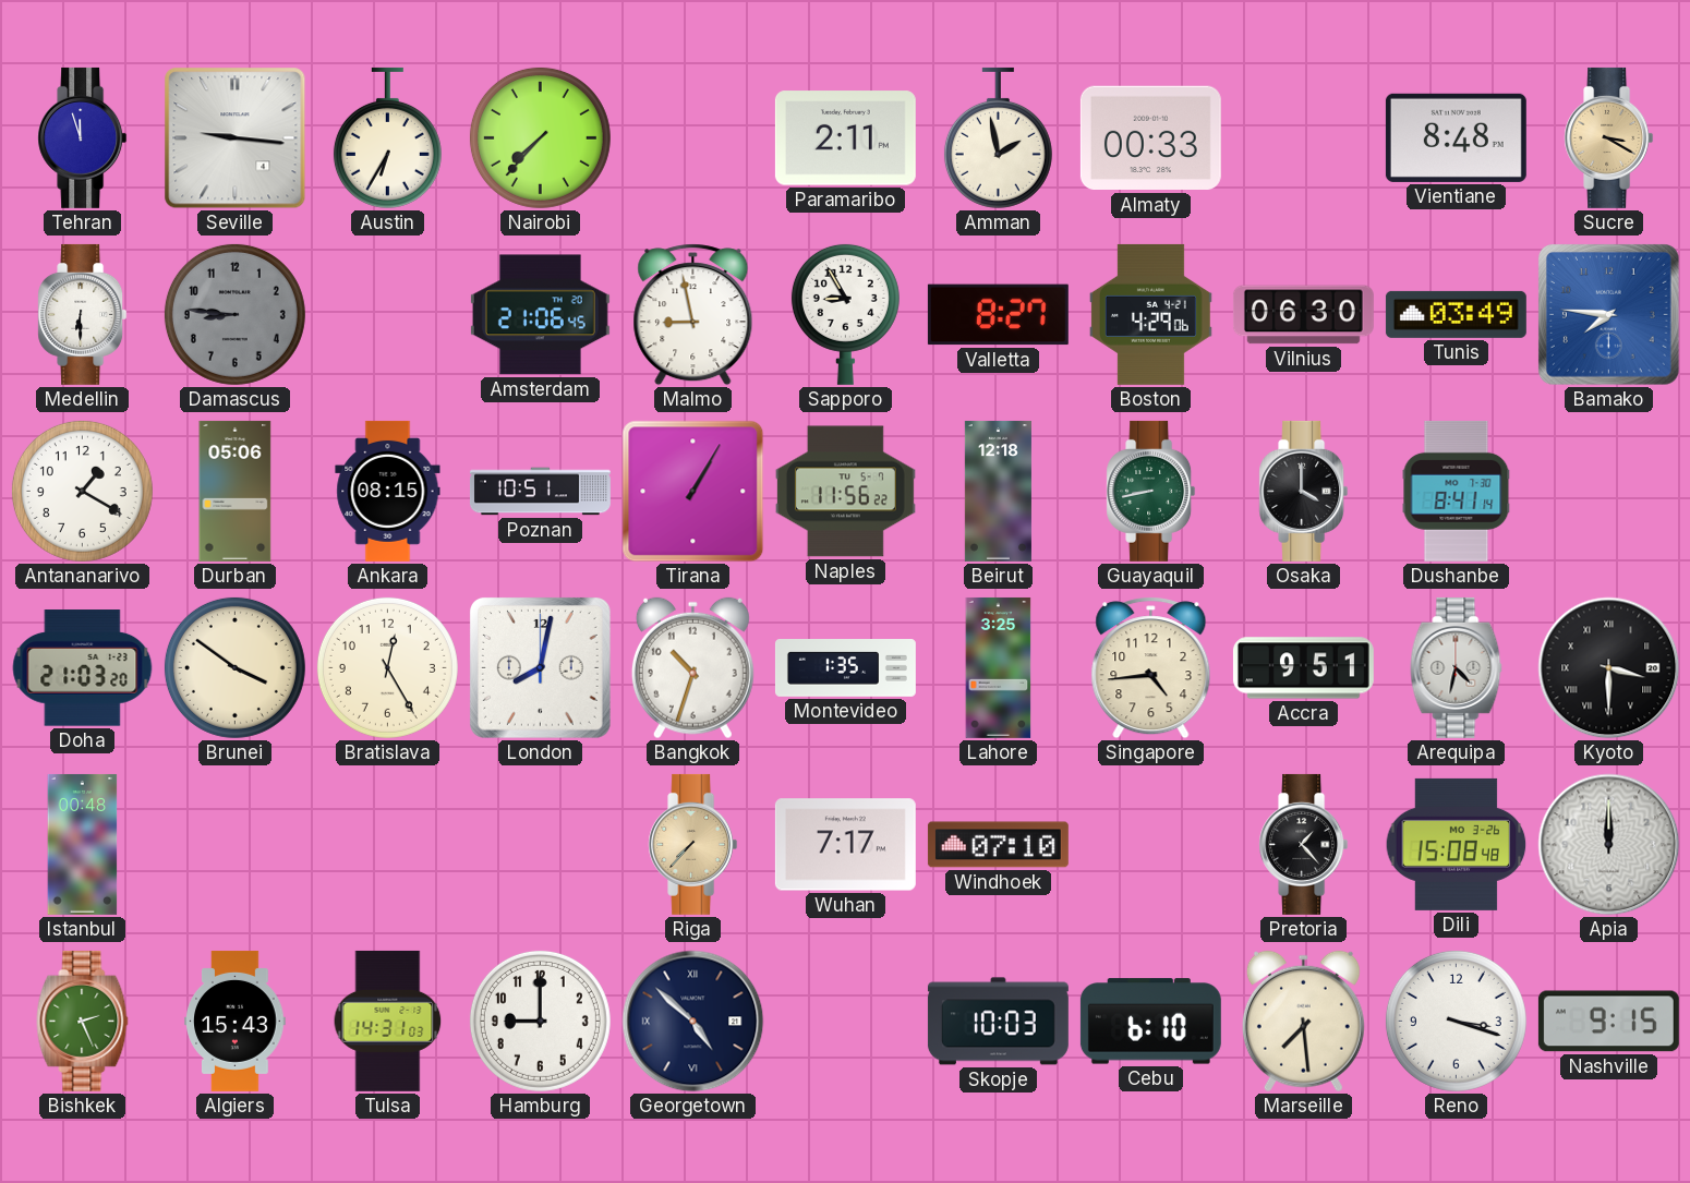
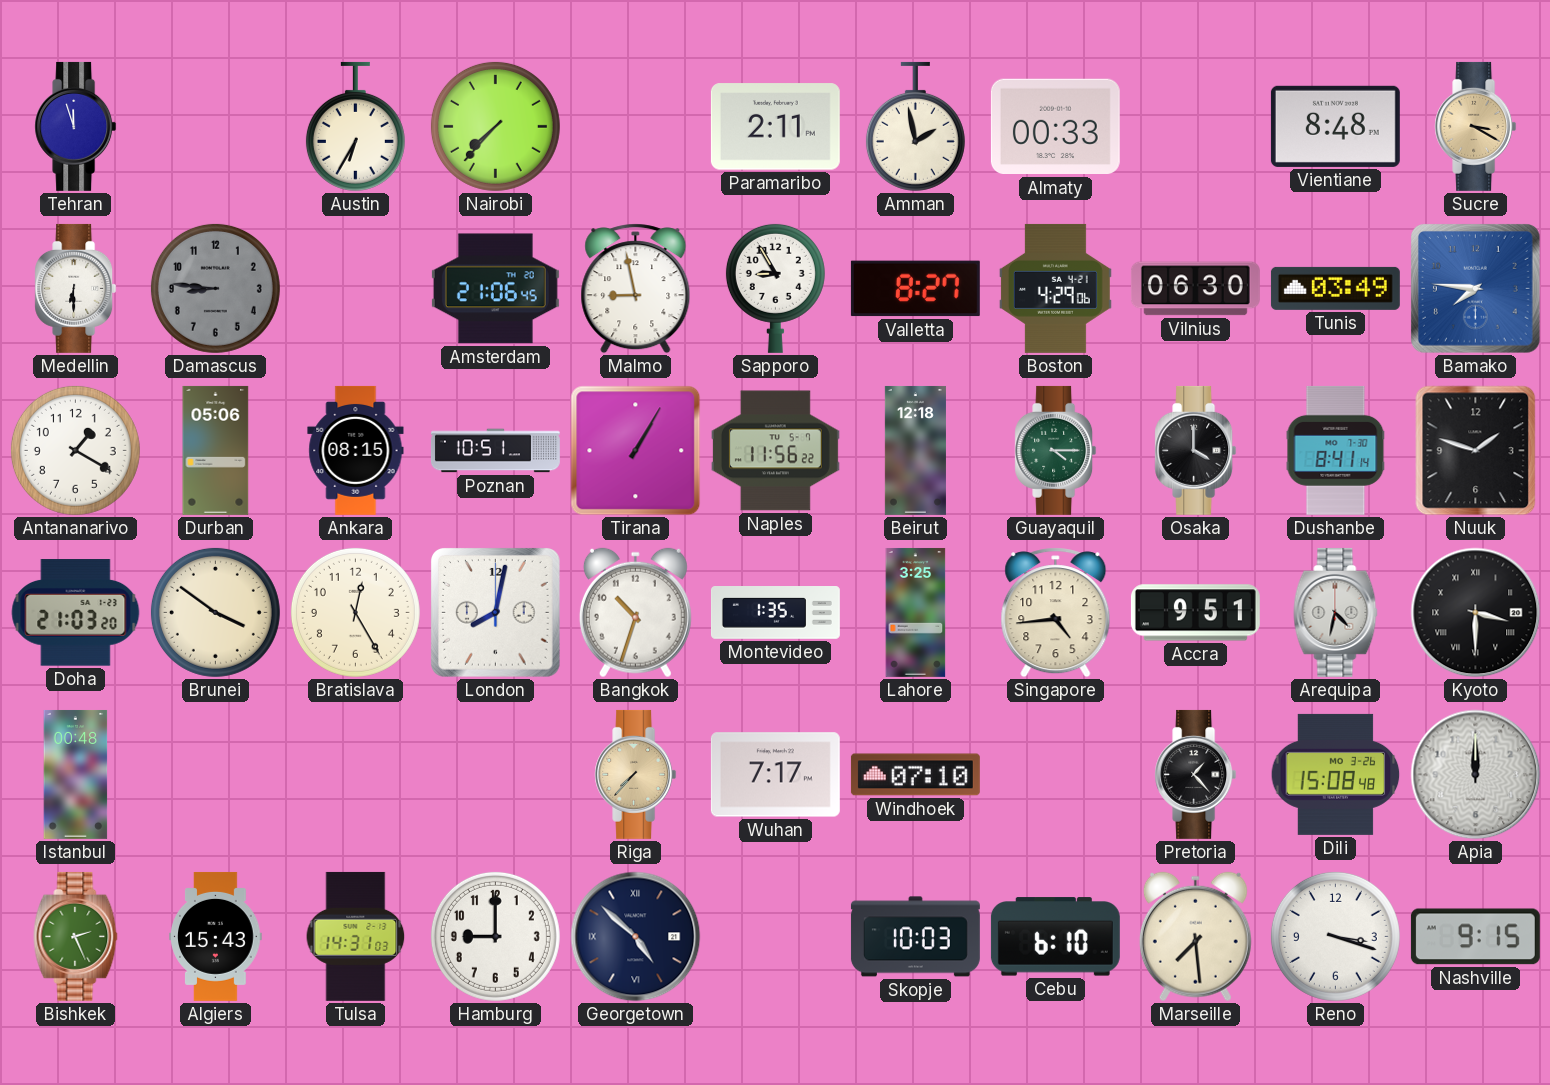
Seville: 9:16 -> none (236, 138)
Guayaquil: 8:43 -> 4:15 (1056, 450)
Nuuk: none -> 1:48 (1476, 451)
